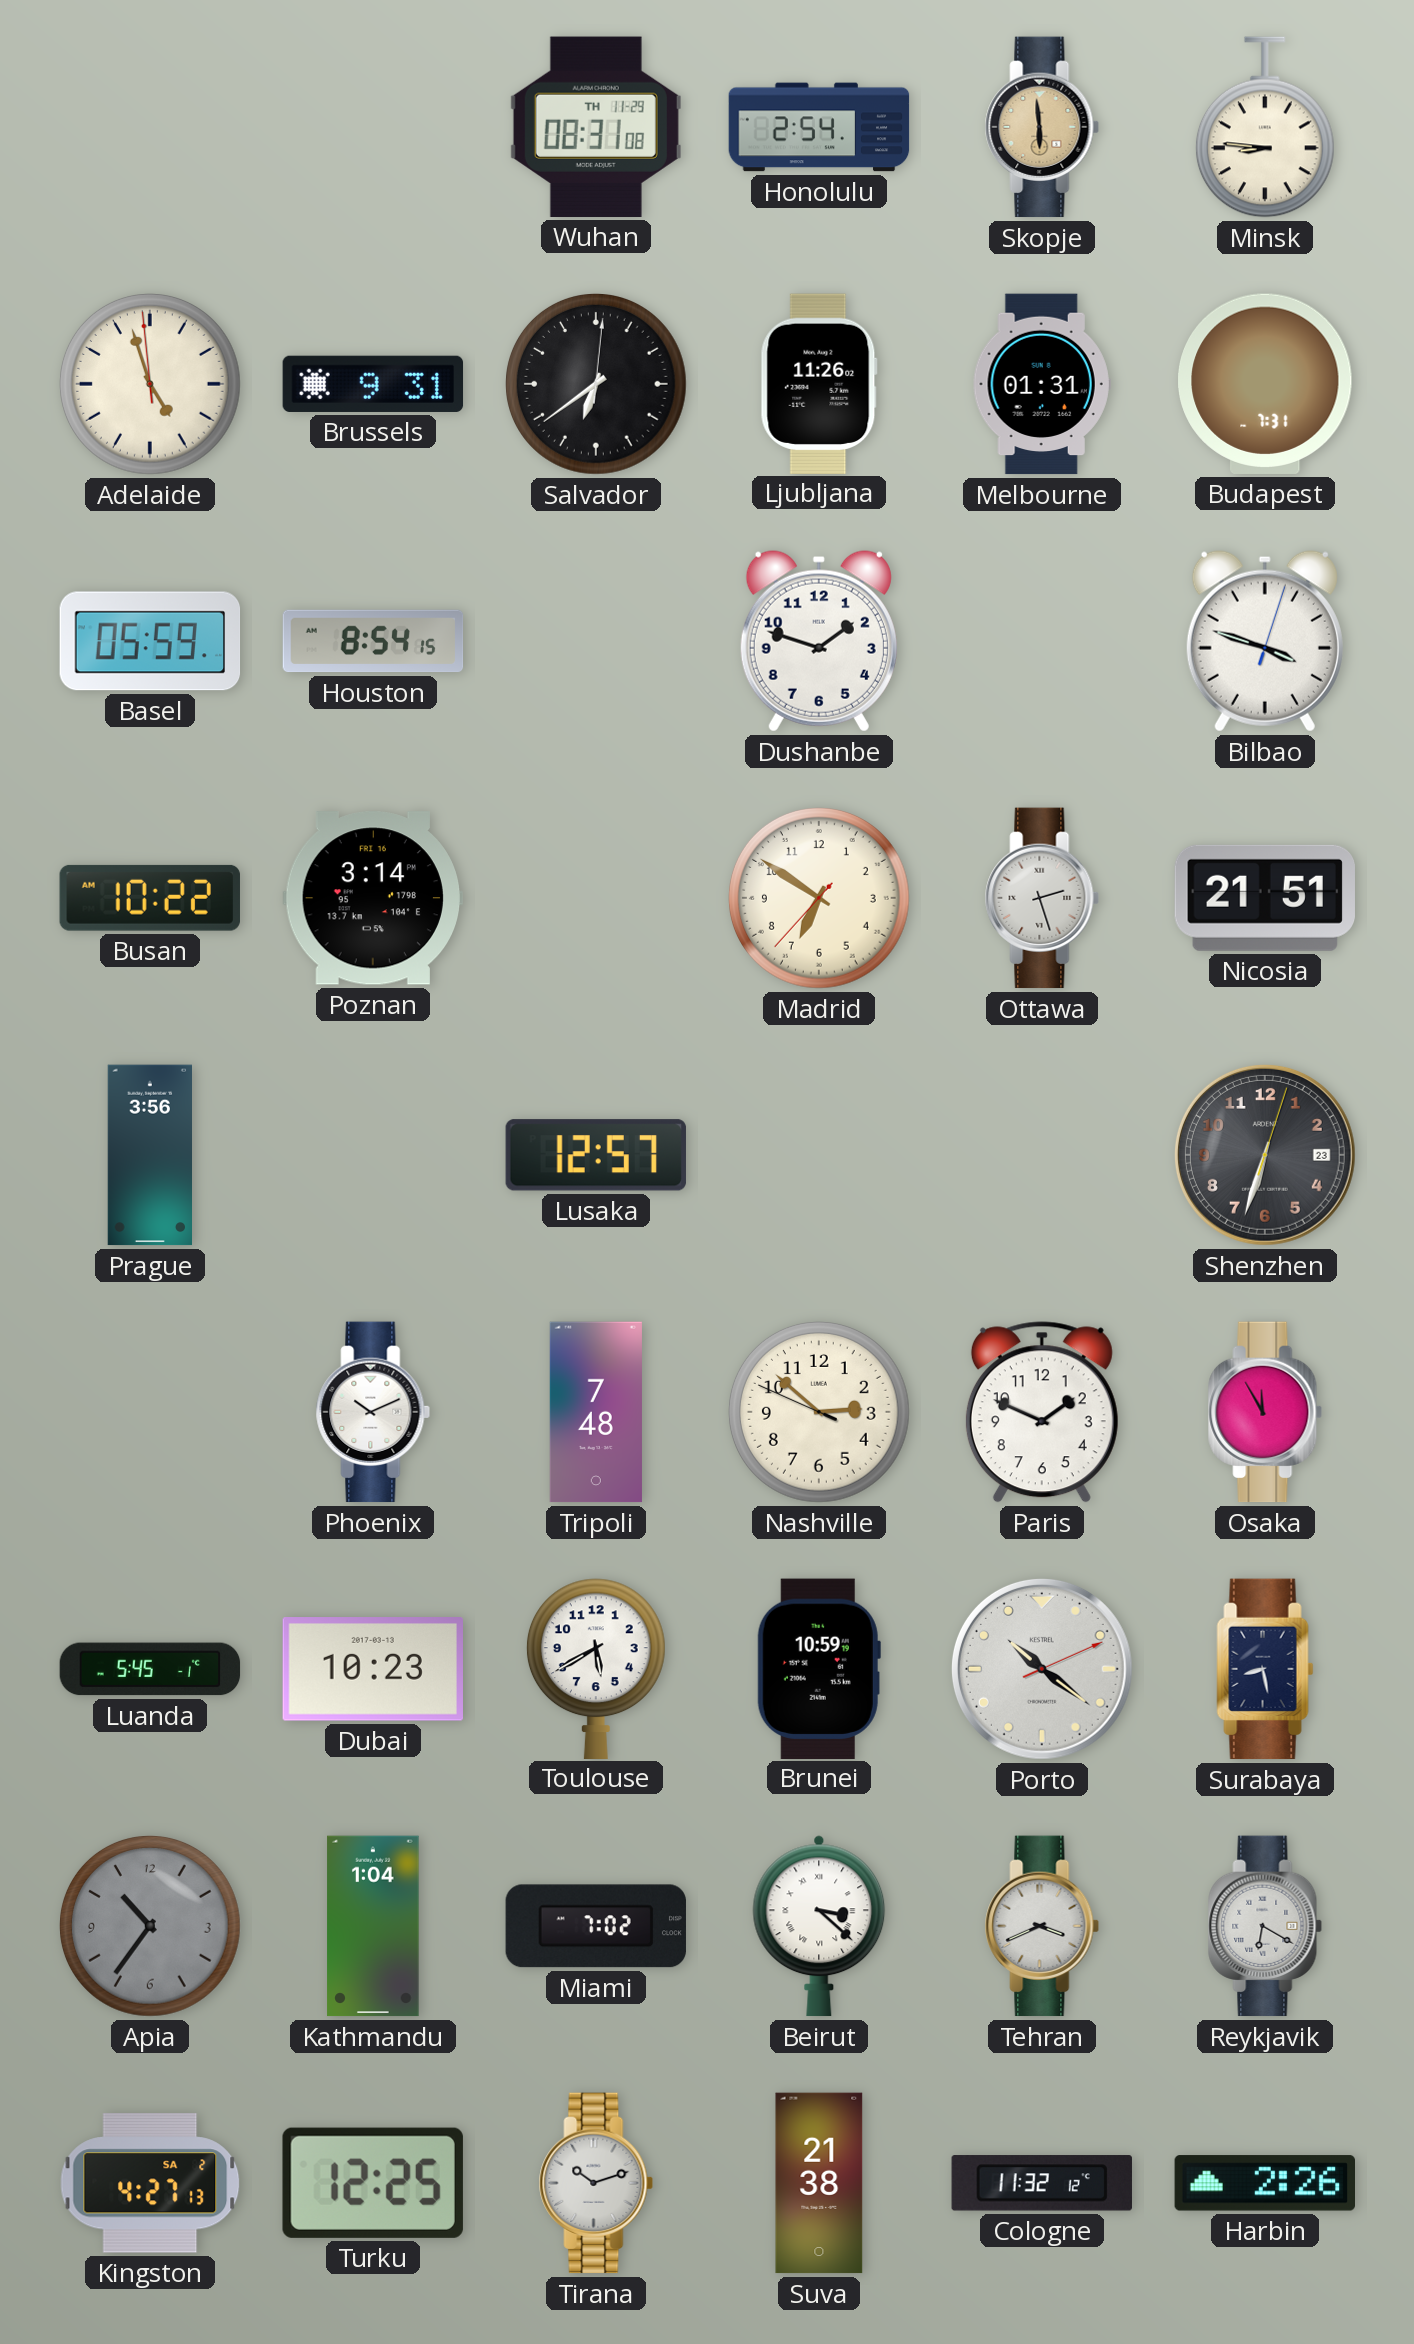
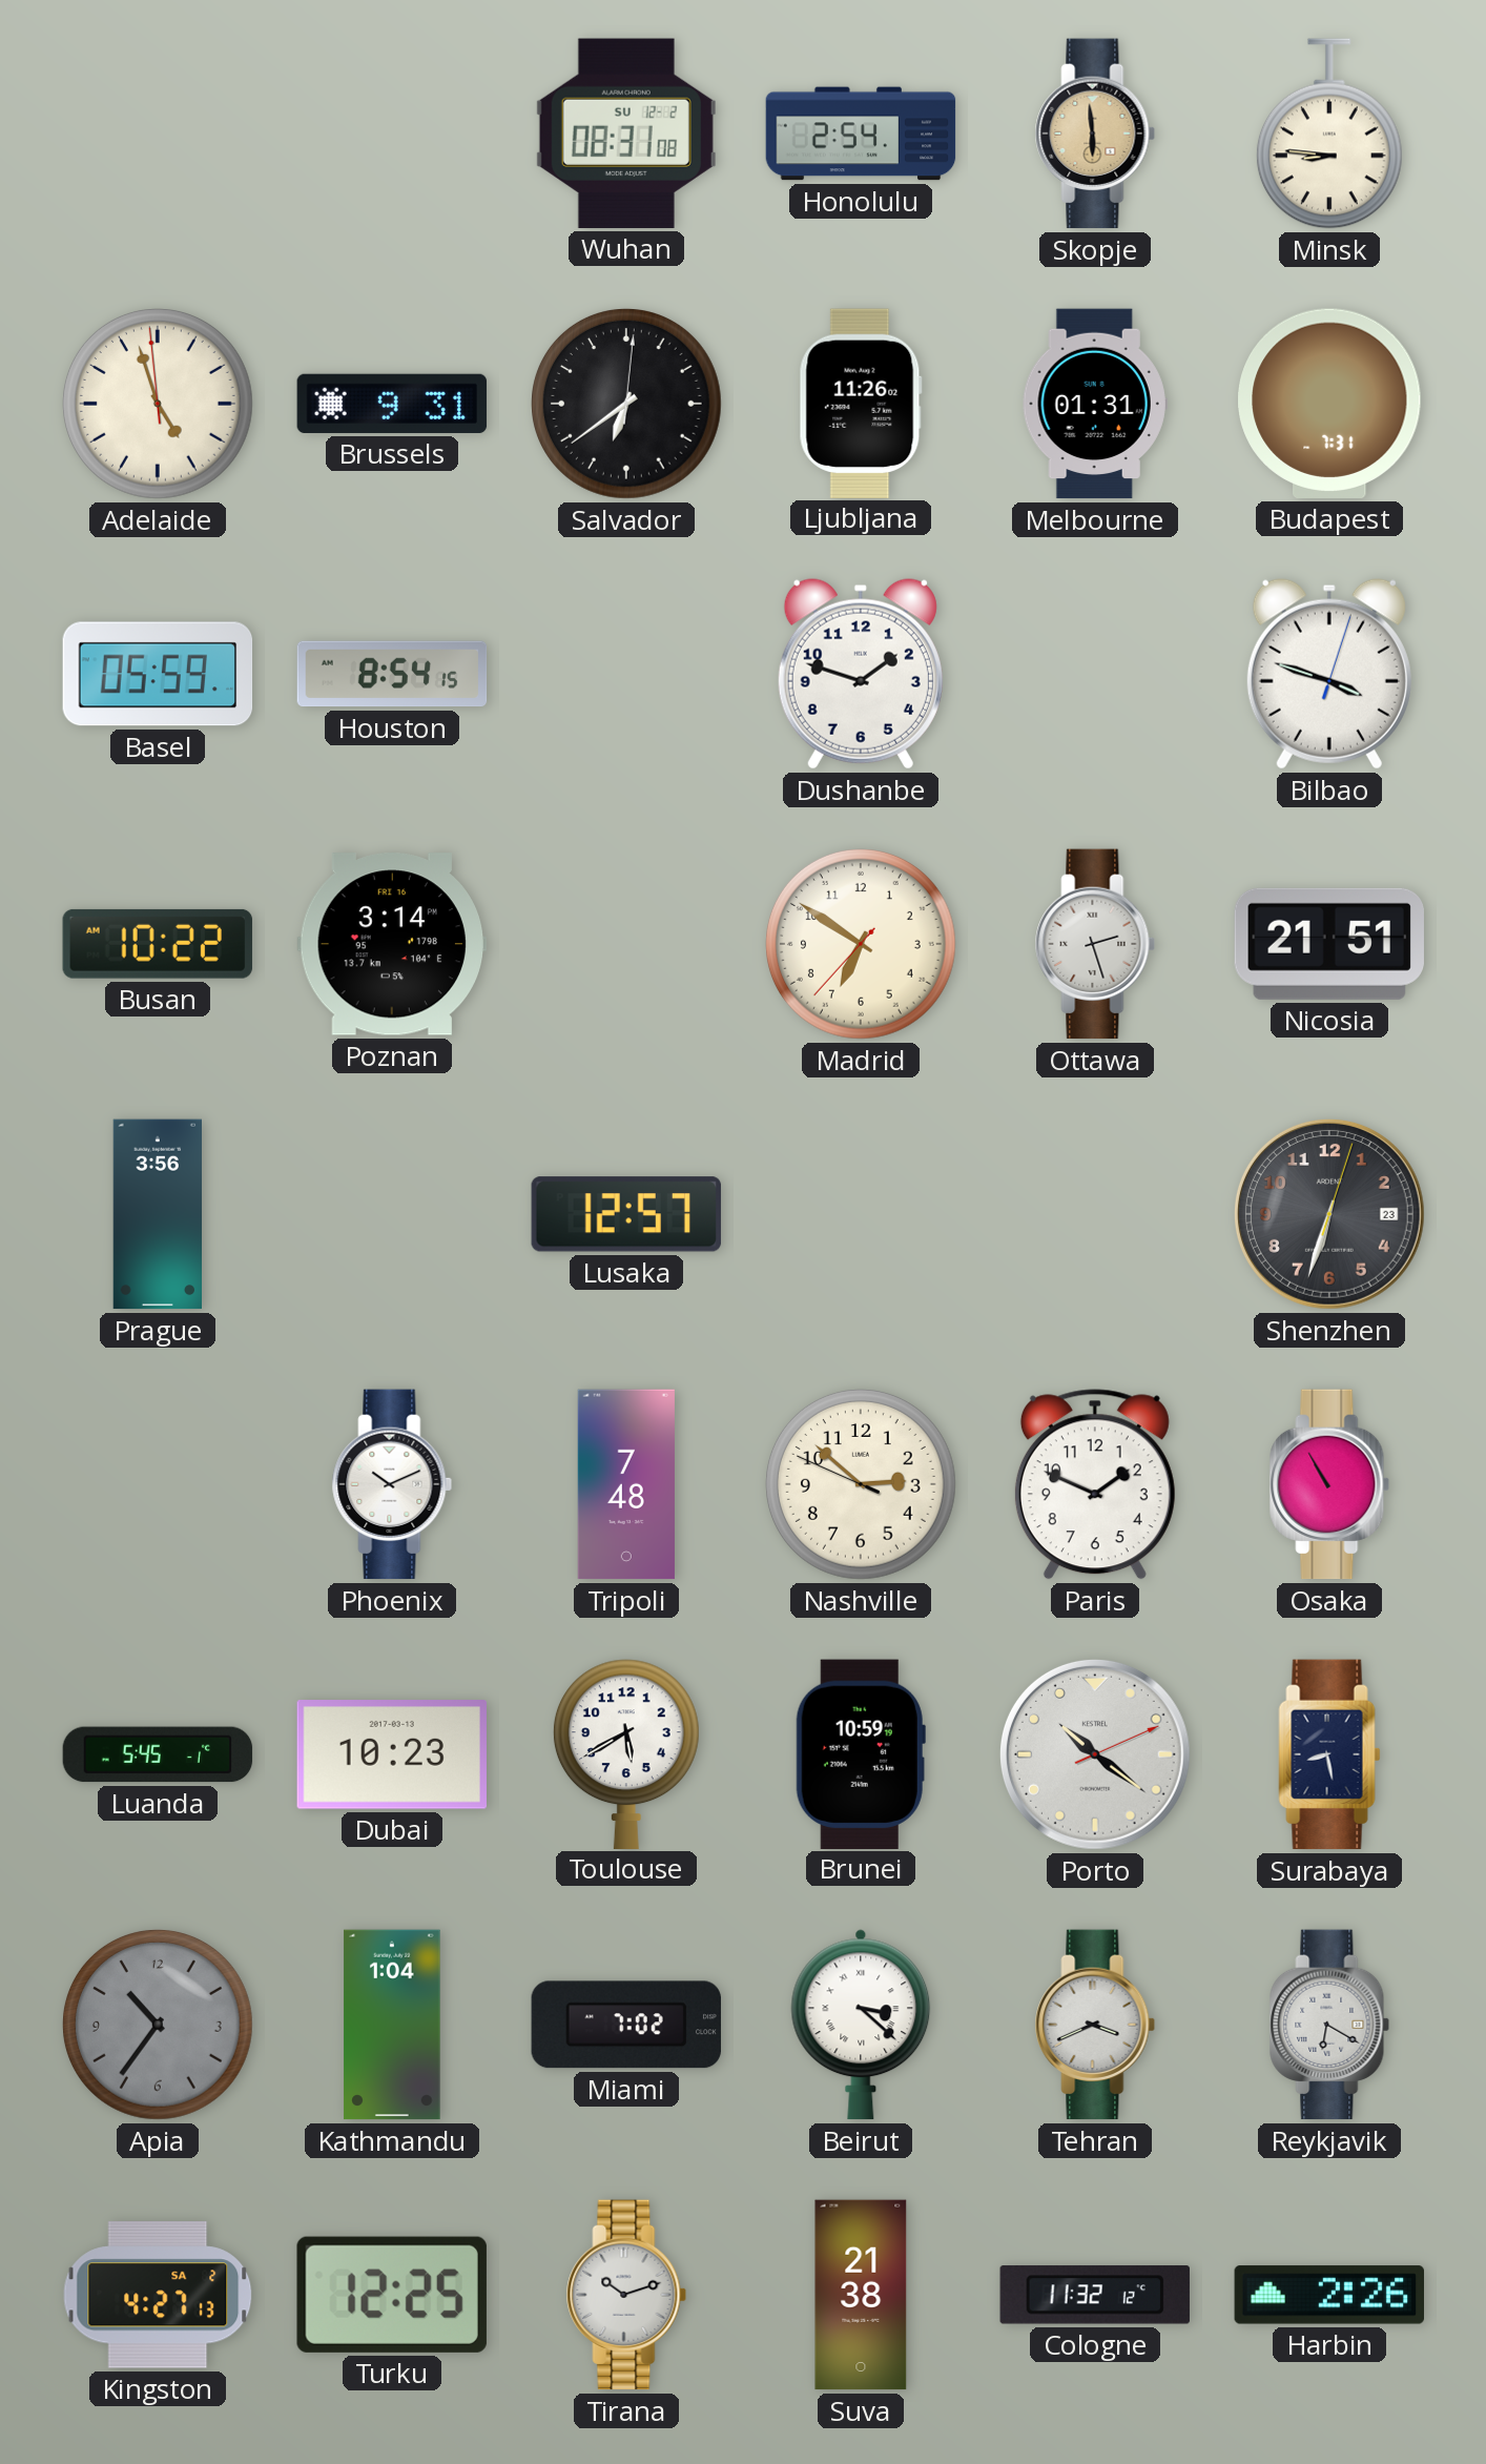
Wuhan date: TH 11-29 -> SU 12-2 (626, 134)
Osaka: 11:55 -> 10:55 (1329, 1484)
